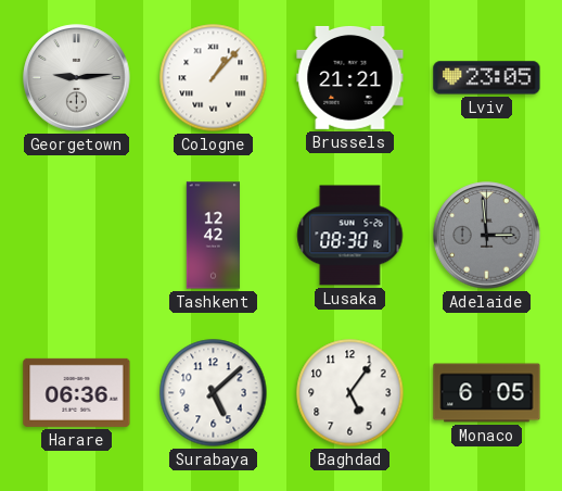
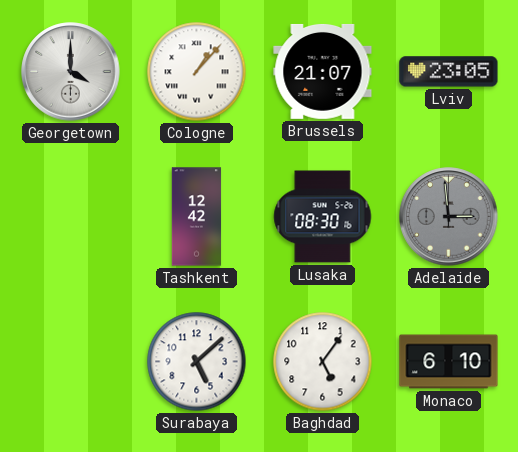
Georgetown: 9:14 -> 4:00 (71, 72)
Brussels: 21:21 -> 21:07 (323, 71)
Harare: 06:36 -> none (77, 392)
Monaco: 6:05 -> 6:10 (449, 362)
